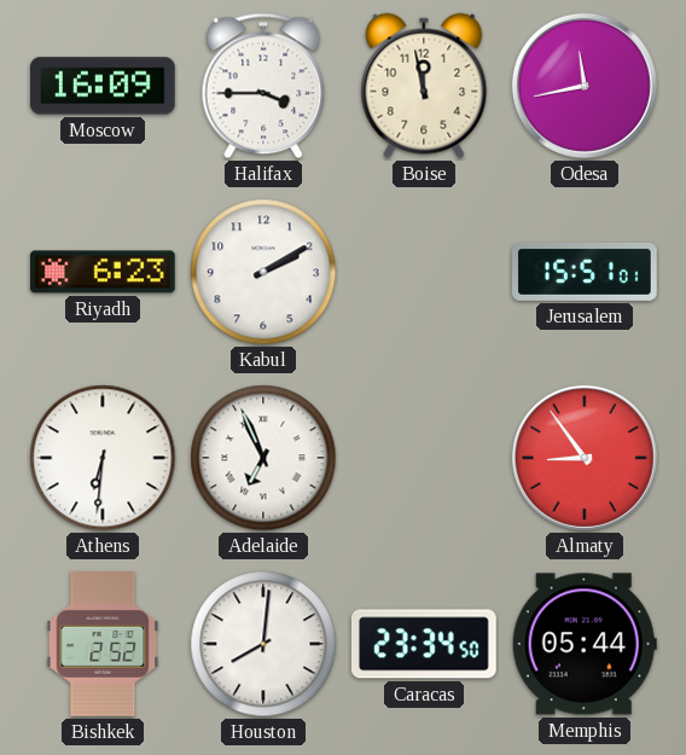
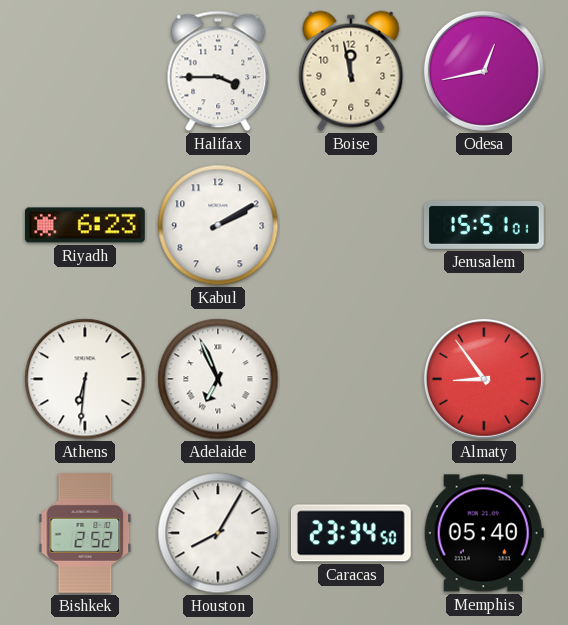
Moscow: 16:09 -> none (103, 86)
Odesa: 11:43 -> 12:43 (484, 71)
Houston: 8:01 -> 8:05 (218, 533)
Memphis: 05:44 -> 05:40 (484, 533)
